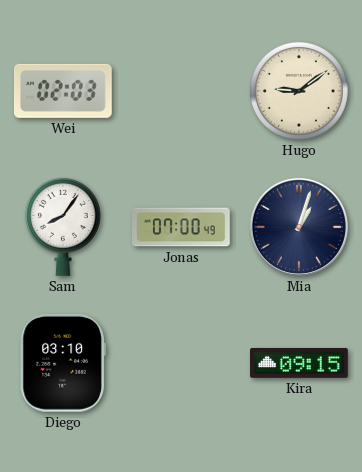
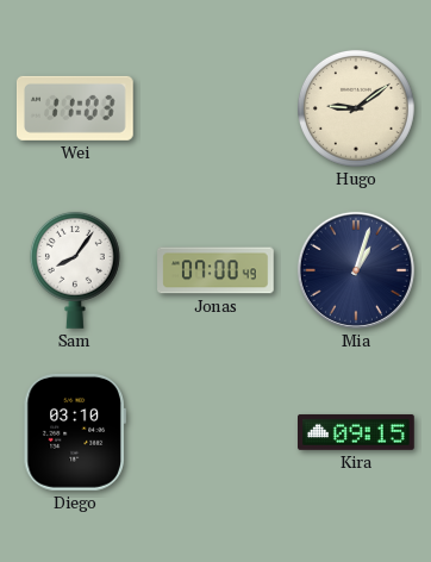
Wei: 02:03 -> 11:03 (75, 108)
